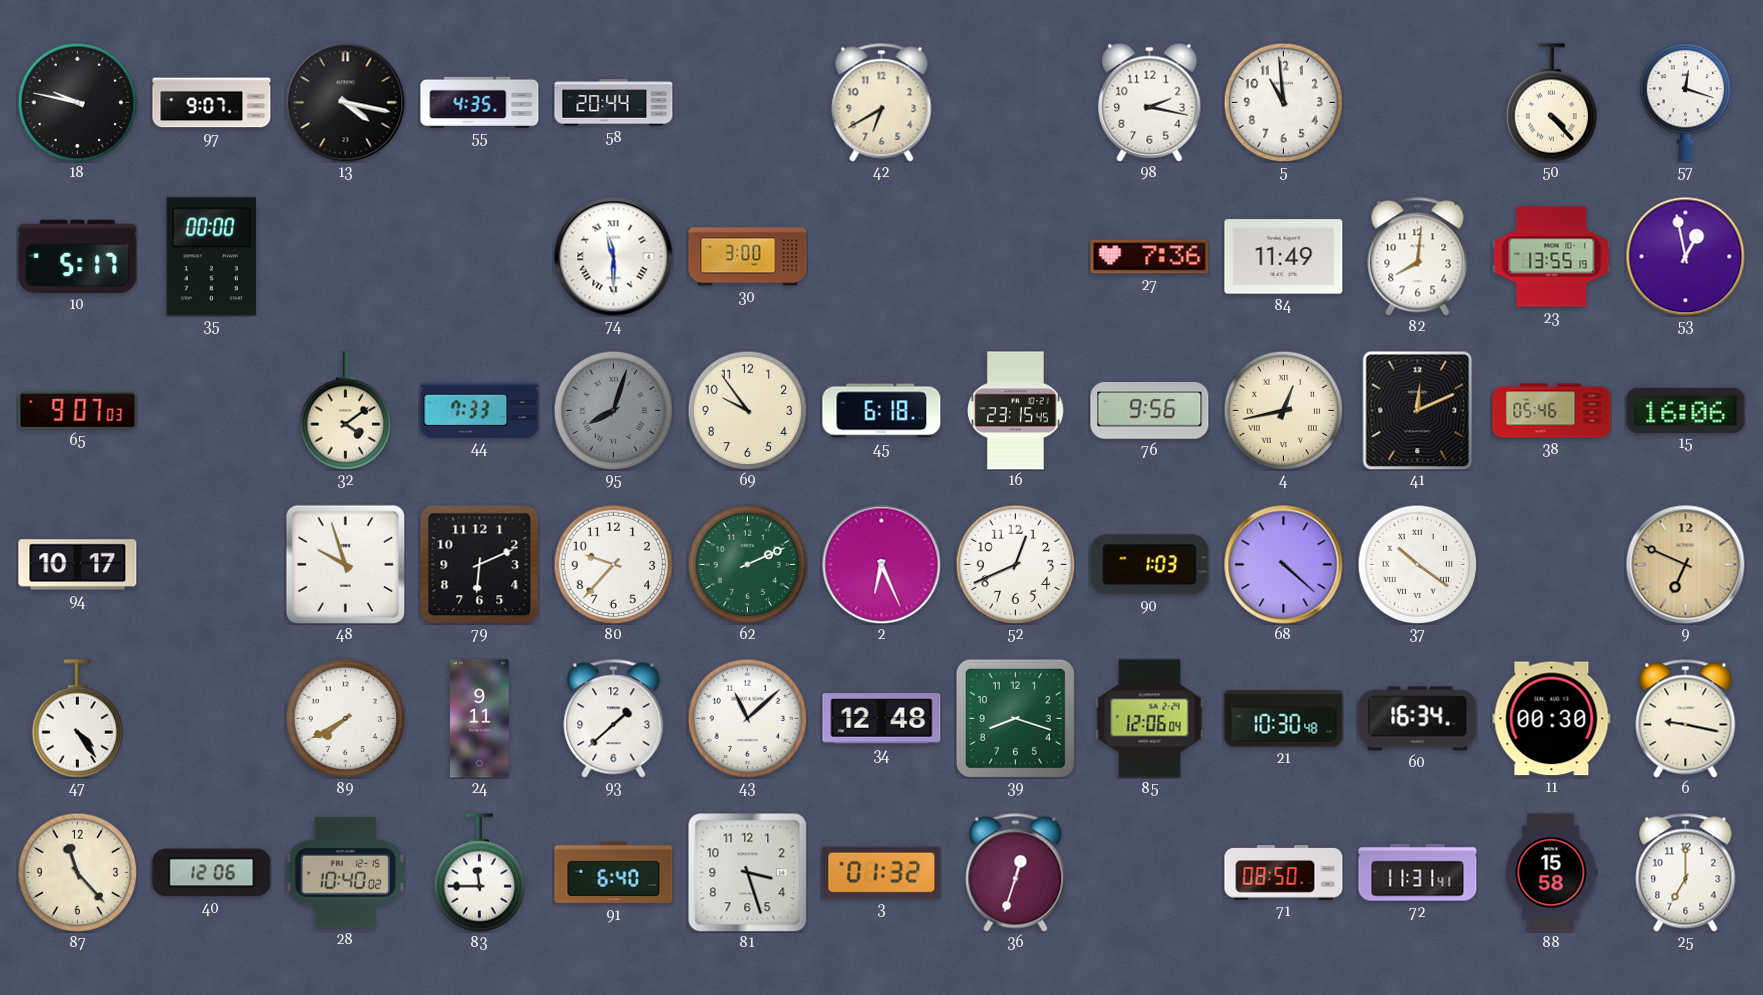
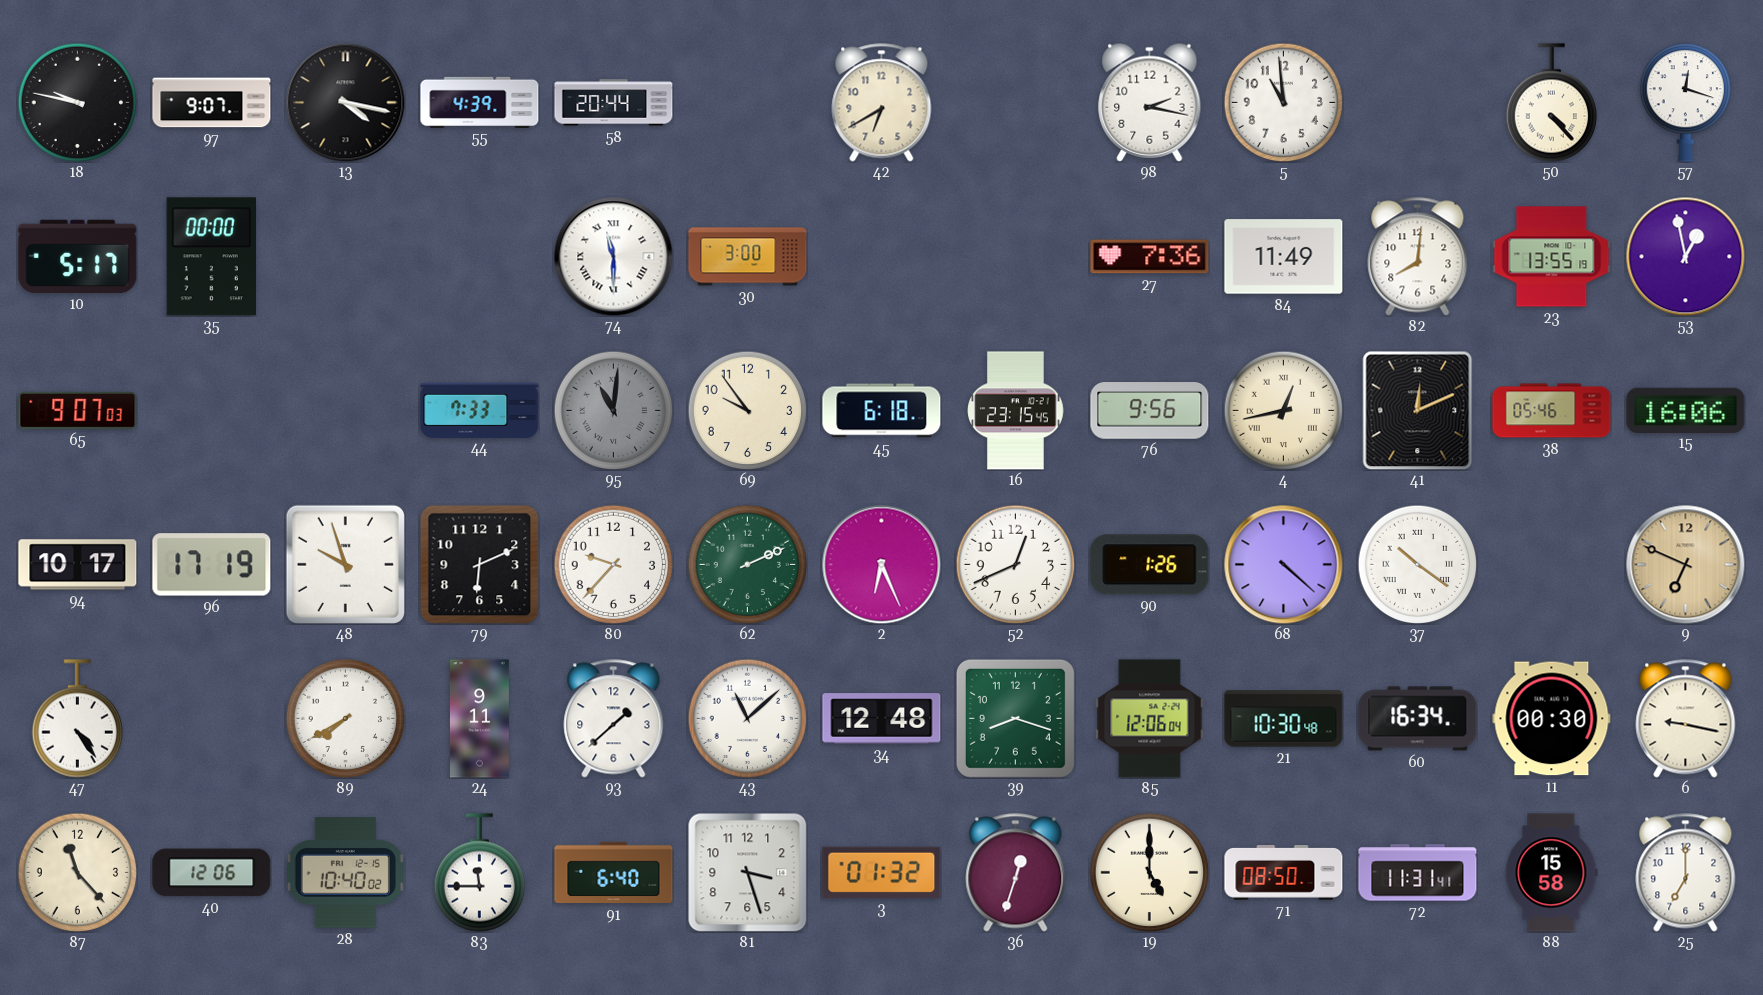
55: 4:35 -> 4:39 (480, 102)
32: 4:09 -> none (345, 411)
95: 8:03 -> 11:01 (613, 410)
96: none -> 17:19 (212, 565)
90: 1:03 -> 1:26 (1150, 565)
19: none -> 5:00 (1149, 872)
